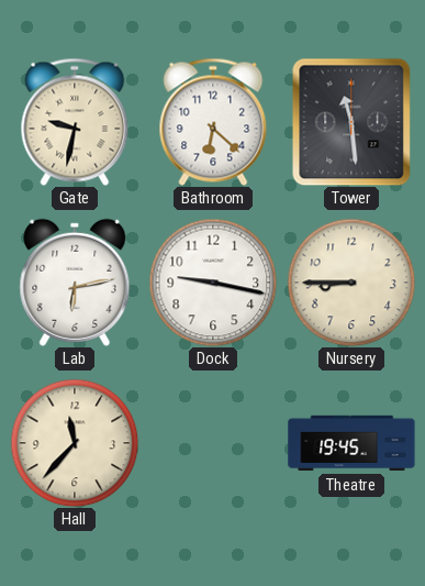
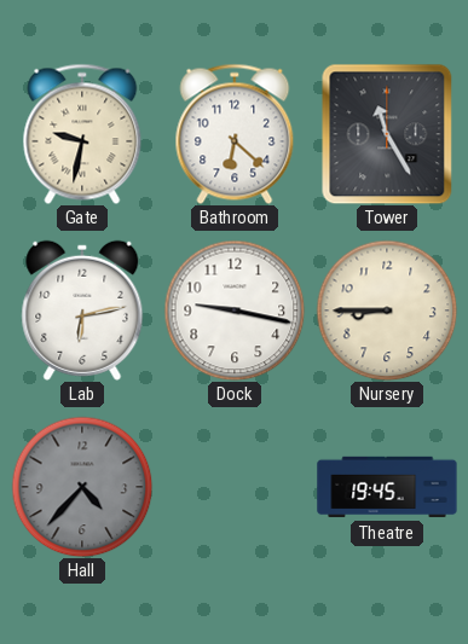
Tower: 11:29 -> 11:25 (387, 134)
Hall: 11:37 -> 4:37 (82, 487)
Hall dial: cream -> grey (82, 487)
